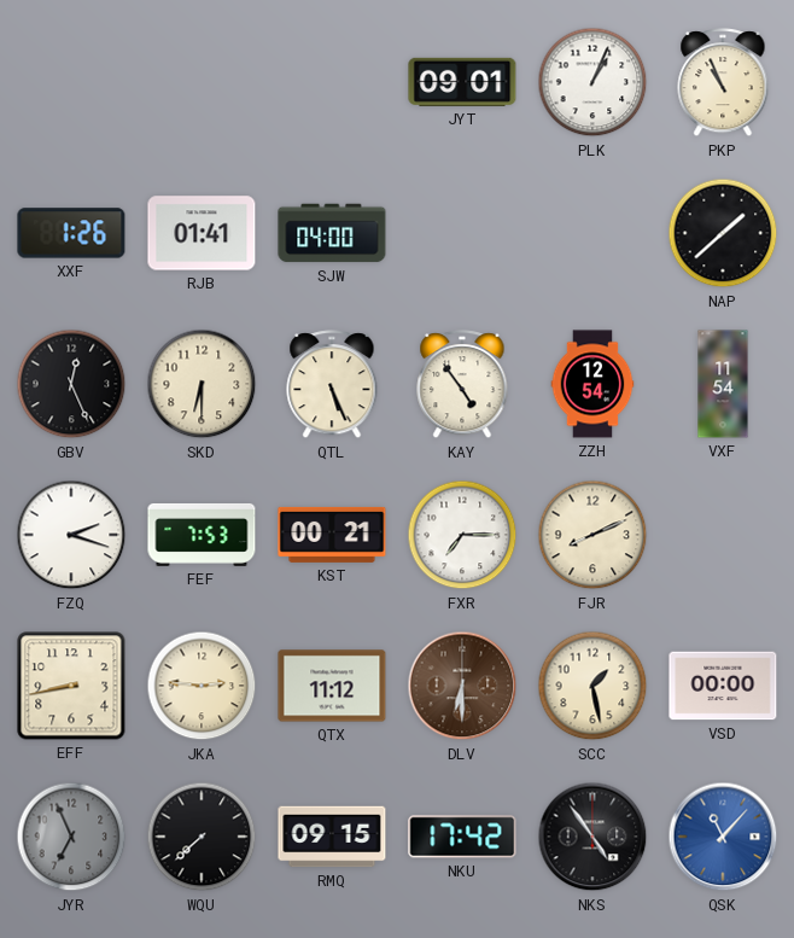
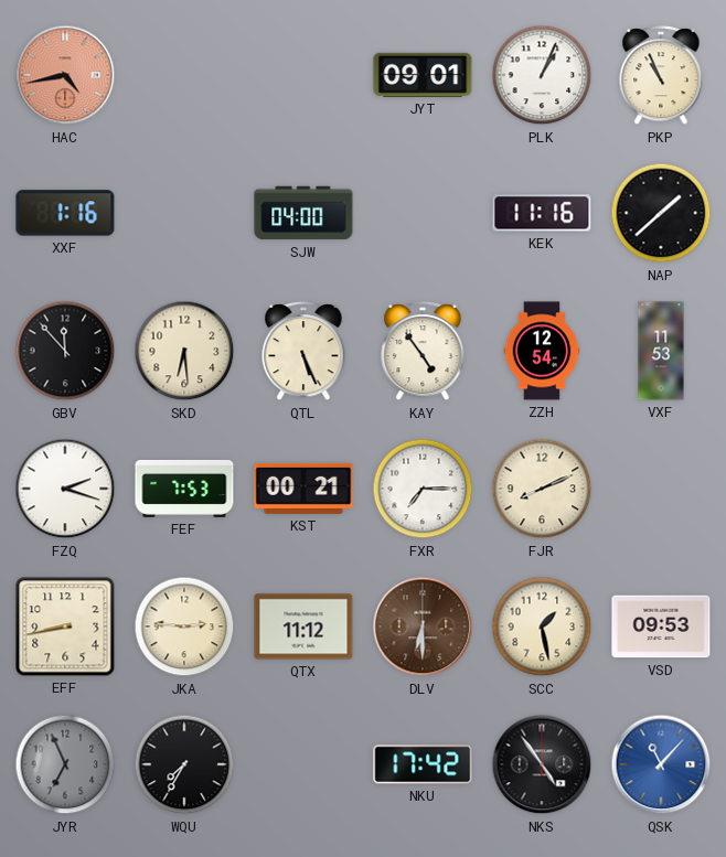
HAC: none -> 4:43 (65, 75)
XXF: 1:26 -> 1:16 (65, 213)
RJB: 01:41 -> none (202, 233)
KEK: none -> 11:16 (542, 213)
GBV: 12:26 -> 11:53 (65, 351)
SKD: 6:30 -> 6:29 (184, 351)
VXF: 11:54 -> 11:53 (661, 351)
VSD: 00:00 -> 09:53 (661, 626)
WQU: 7:38 -> 7:35 (184, 764)
RMQ: 09:15 -> none (332, 837)
